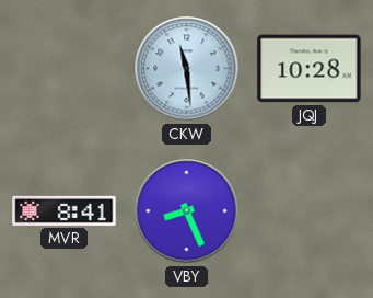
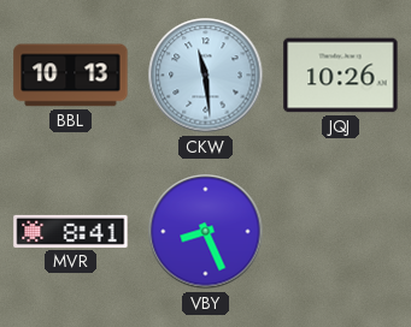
BBL: none -> 10:13 (71, 76)
JQJ: 10:28 -> 10:26 (341, 76)
